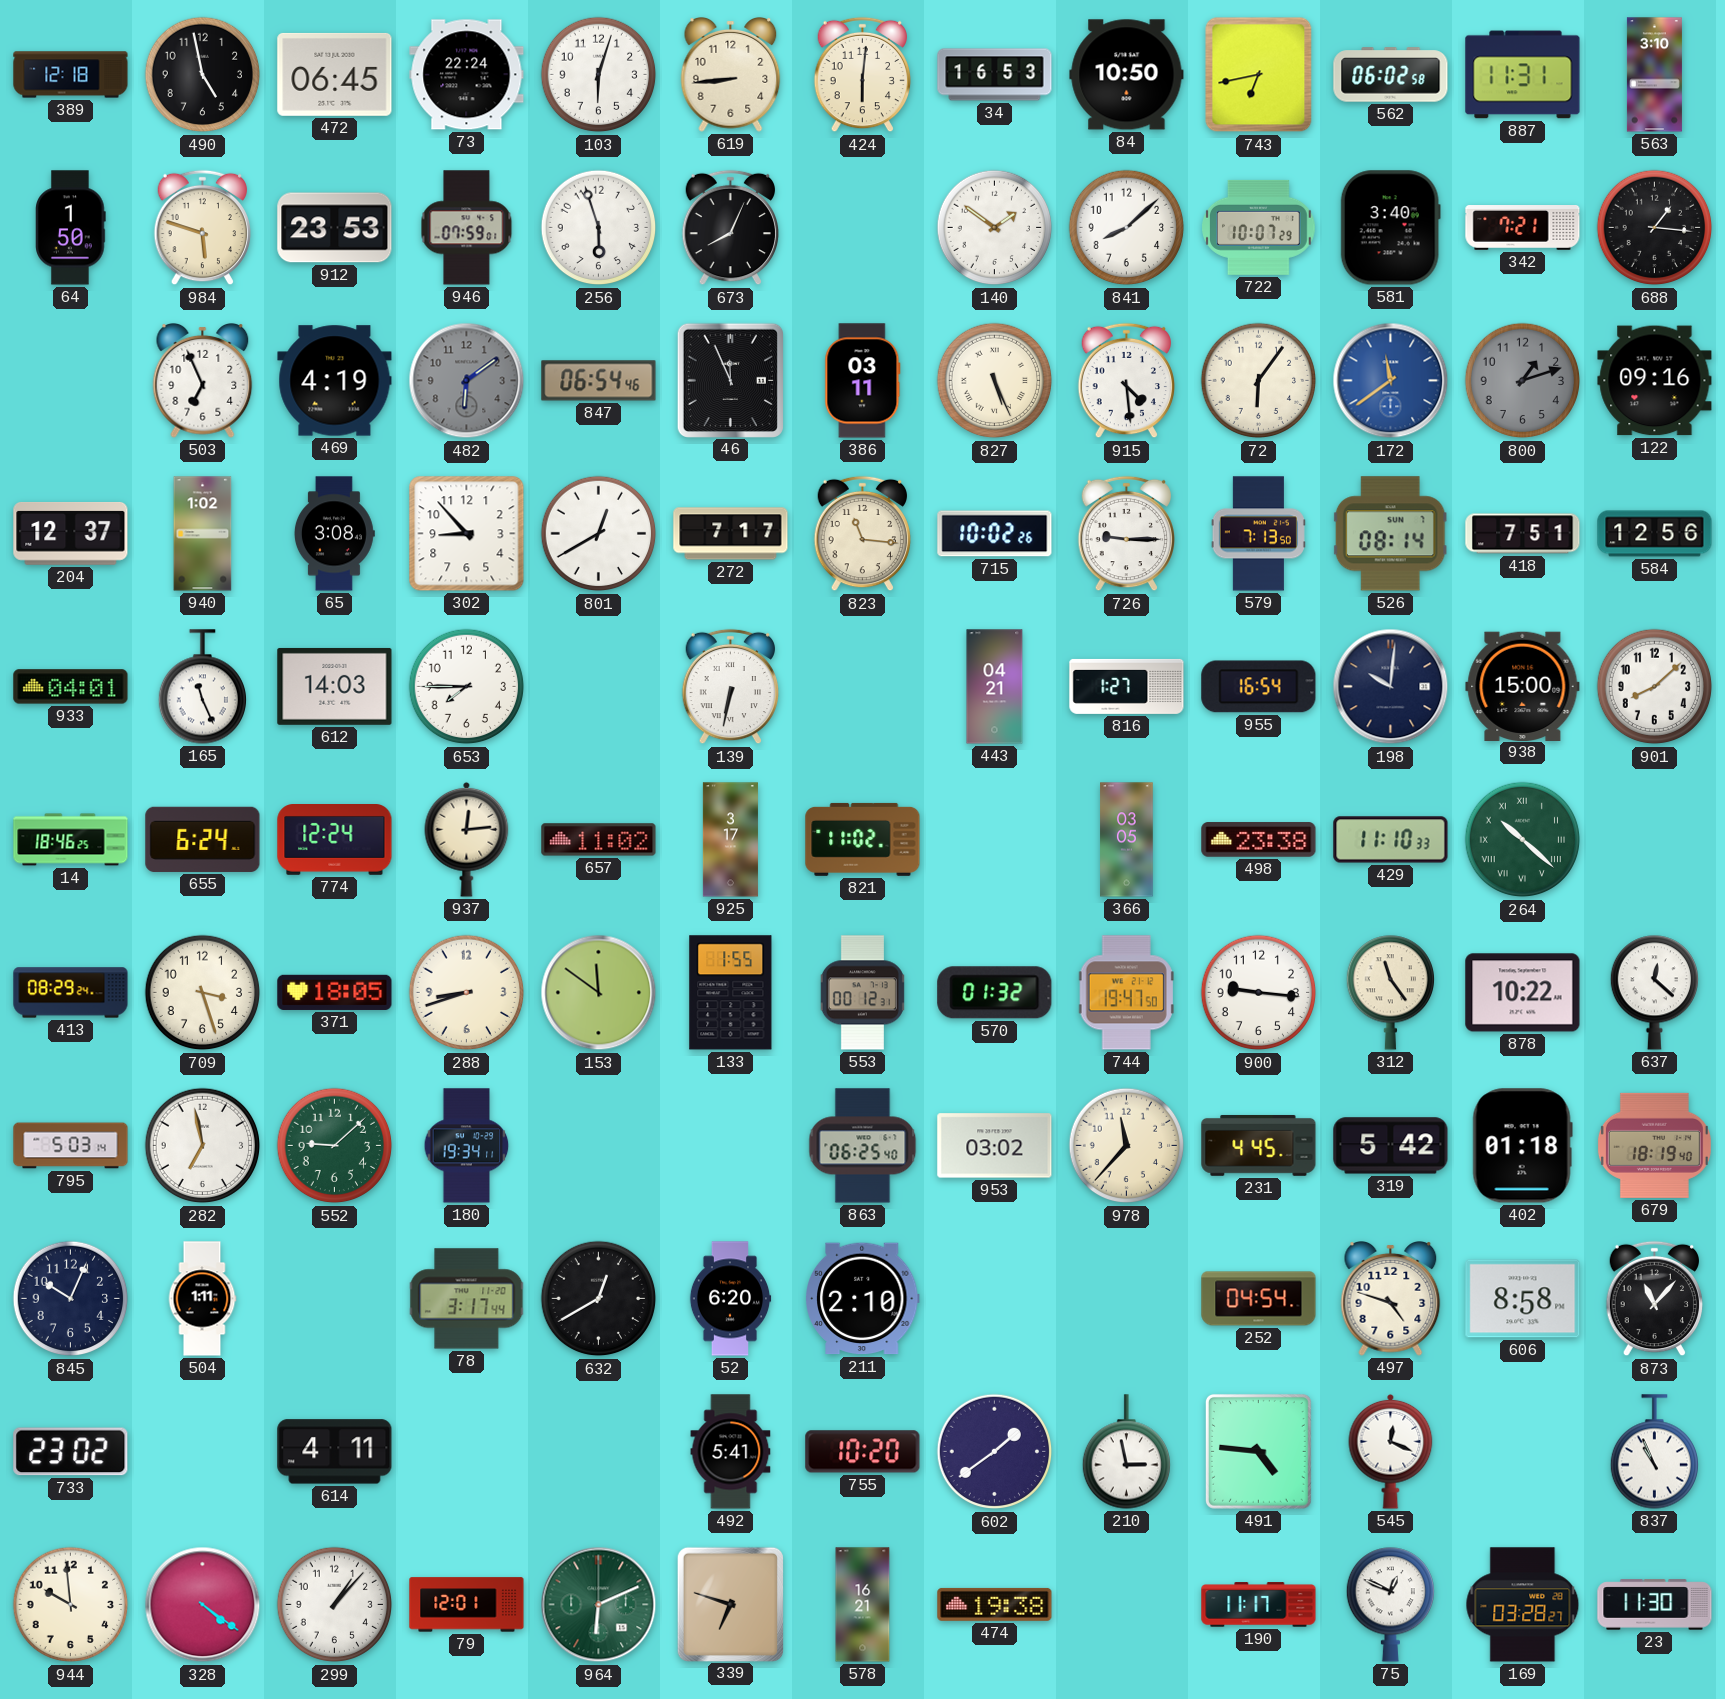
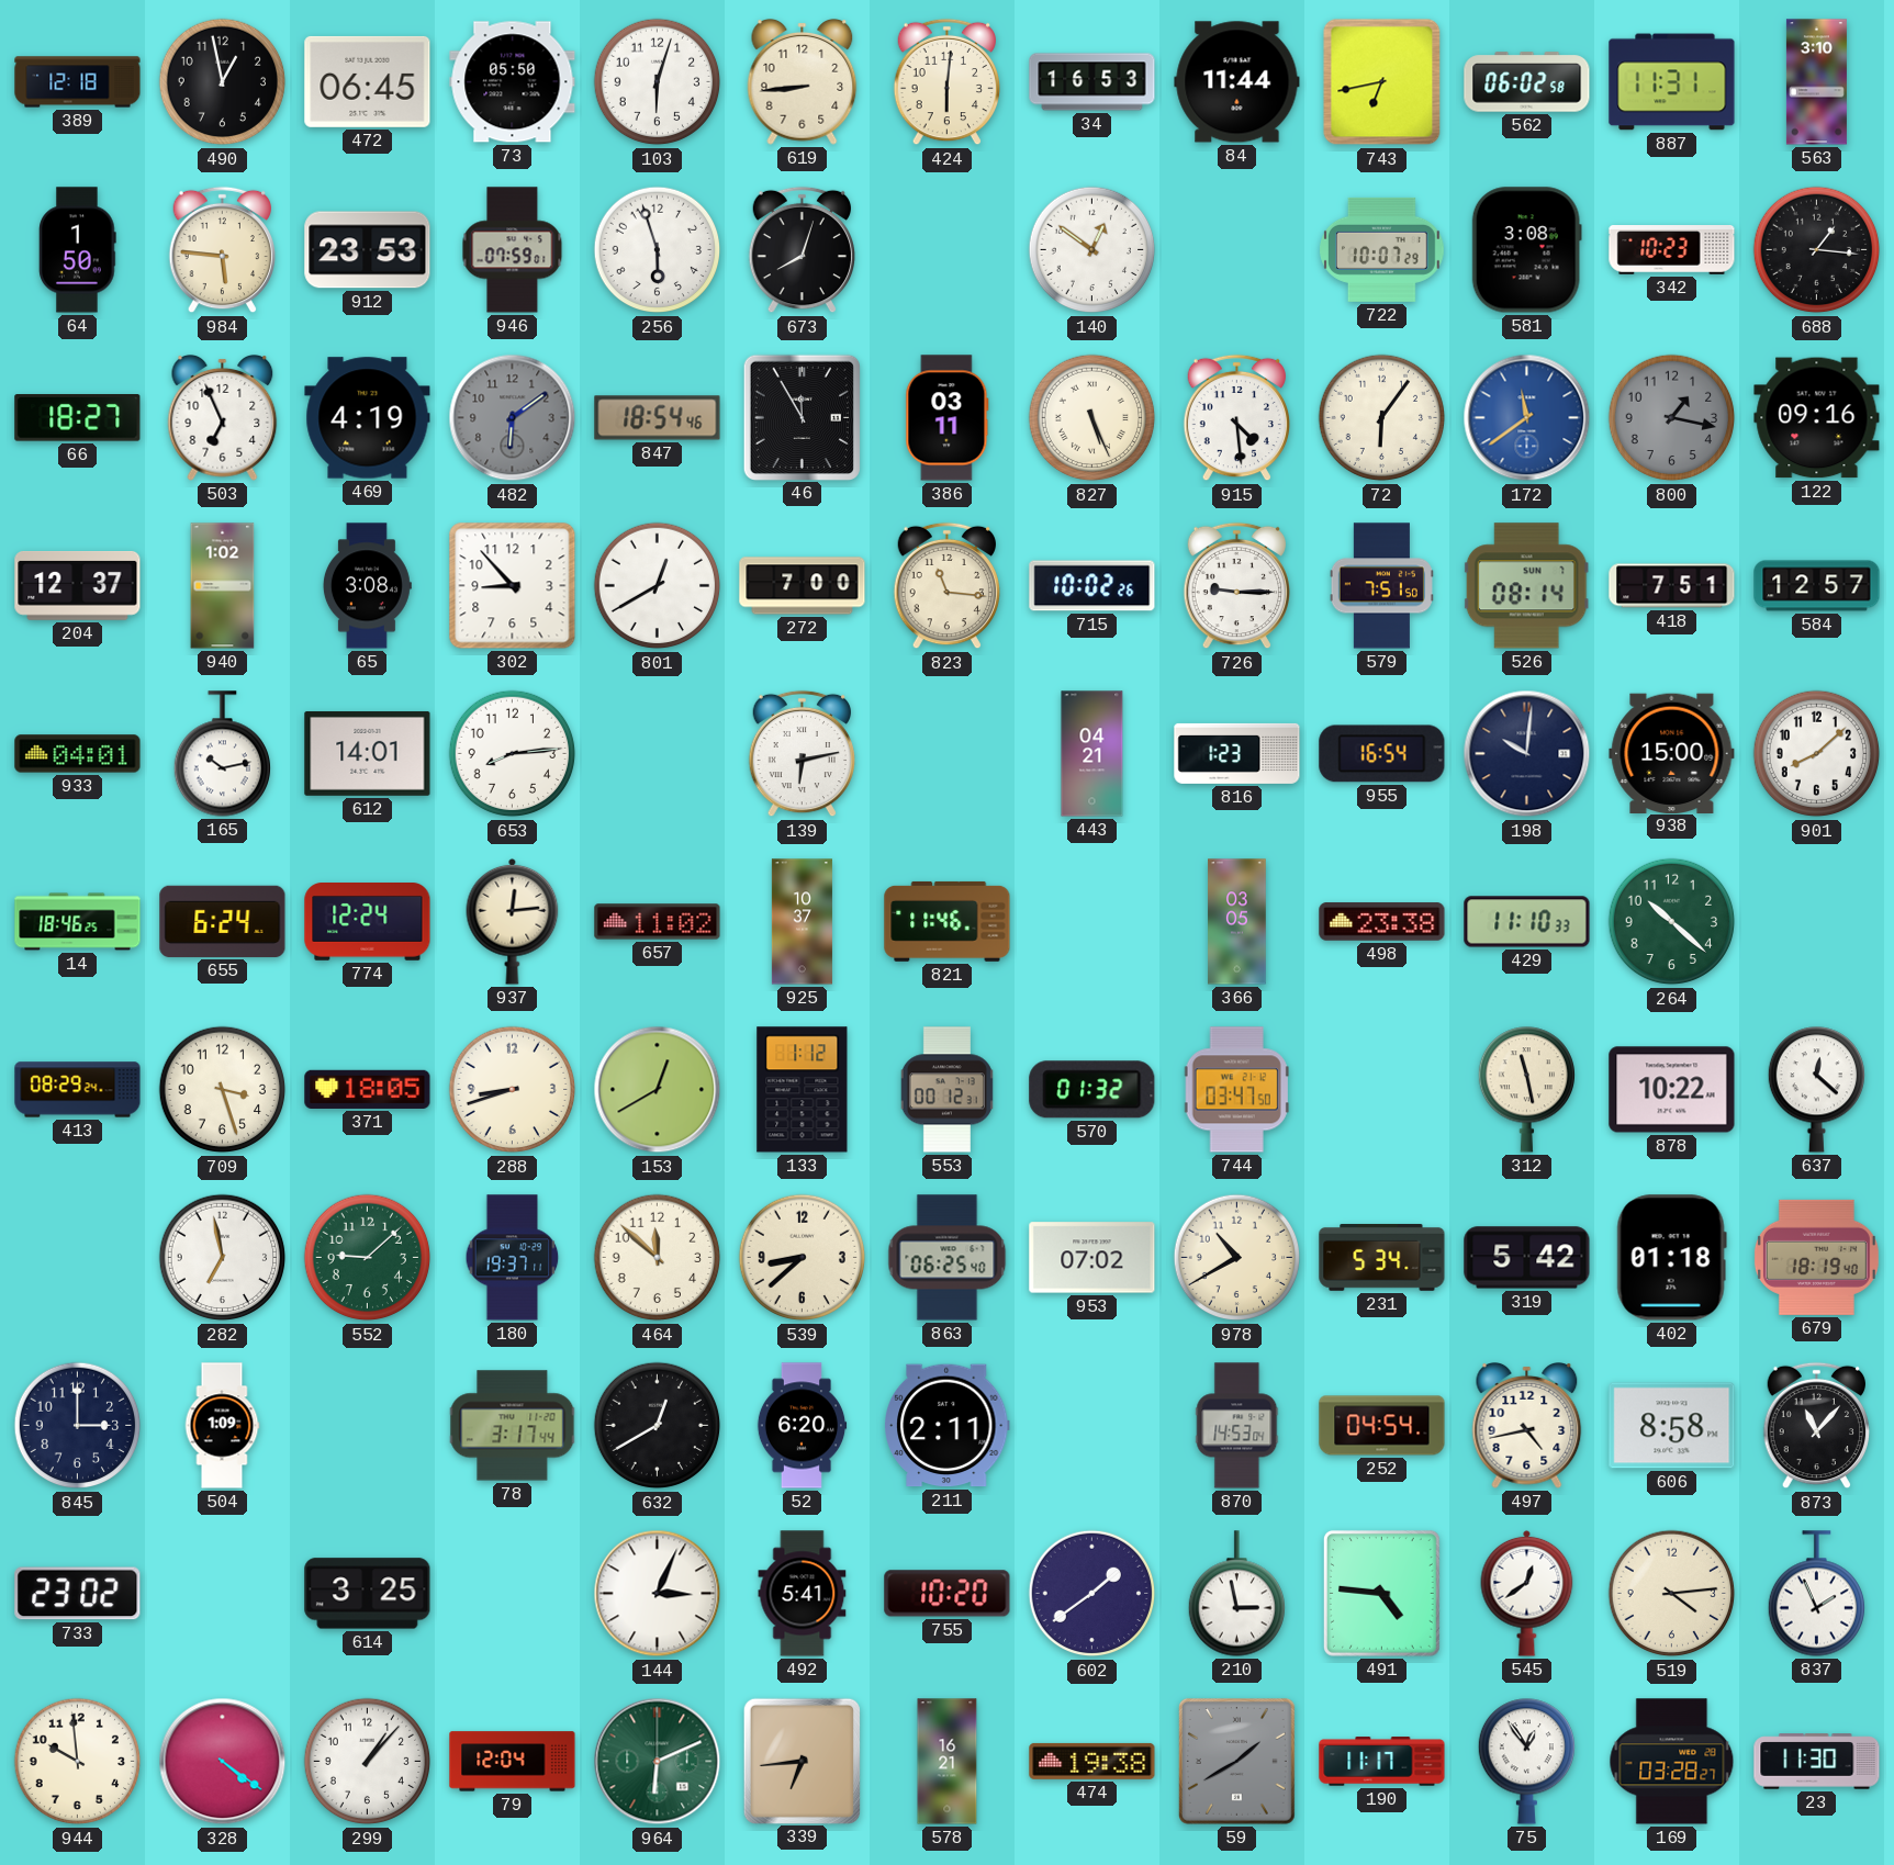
490: 4:58 -> 12:58 (223, 82)
73: 22:24 -> 05:50 (513, 82)
84: 10:50 -> 11:44 (1237, 82)
984: 5:48 -> 5:46 (222, 250)
673: 8:04 -> 8:03 (802, 250)
140: 1:51 -> 12:51 (1092, 250)
841: 8:08 -> none (1127, 228)
581: 3:40 -> 3:08 (1526, 250)
342: 7:21 -> 10:23 (1672, 250)
66: none -> 18:27 (78, 418)
847: 06:54 -> 18:54 (658, 418)
46: 11:56 -> 11:55 (802, 417)
800: 1:12 -> 1:17 (1672, 418)
272: 7:17 -> 7:00 (803, 586)
579: 7:13 -> 7:51 (1381, 586)
584: 12:56 -> 12:57 (1817, 586)
165: 11:26 -> 10:13 (222, 754)
612: 14:03 -> 14:01 (368, 753)
653: 7:45 -> 8:14 (513, 754)
139: 6:32 -> 6:13 (802, 754)
816: 1:27 -> 1:23 (1237, 753)
925: 3:17 -> 10:37 (802, 922)
821: 11:02 -> 11:46 (948, 921)
264 numerals: Roman -> Arabic (1672, 922)
153: 11:51 -> 12:40 (658, 1090)
133: 1:55 -> 1:12 (803, 1090)
744: 19:47 -> 03:47 (1236, 1090)
900: 9:16 -> none (1259, 993)
312: 11:24 -> 11:28 (1526, 1090)
795: 5:03 -> none (71, 1146)
180: 19:34 -> 19:37 (513, 1258)
464: none -> 11:52 (658, 1258)
539: none -> 8:38 (803, 1258)
953: 03:02 -> 07:02 (1092, 1258)
978: 11:37 -> 10:40 (1237, 1258)
231: 4:45 -> 5:34 (1382, 1257)
845: 10:04 -> 3:00 (78, 1426)
504: 1:11 -> 1:09 (222, 1426)
211: 2:10 -> 2:11 (946, 1426)
870: none -> 14:53 (1237, 1426)
497: 4:48 -> 4:43 (1527, 1426)
614: 4:11 -> 3:25 (368, 1594)
144: none -> 3:04 (658, 1594)
545: 12:19 -> 12:39 (1527, 1593)
519: none -> 4:14 (1672, 1594)
837: 10:56 -> 1:56 (1816, 1594)
79: 12:01 -> 12:04 (513, 1762)
339: 6:48 -> 6:44 (802, 1761)
59: none -> 1:40 (1236, 1761)
75: 12:49 -> 12:54 (1526, 1762)
